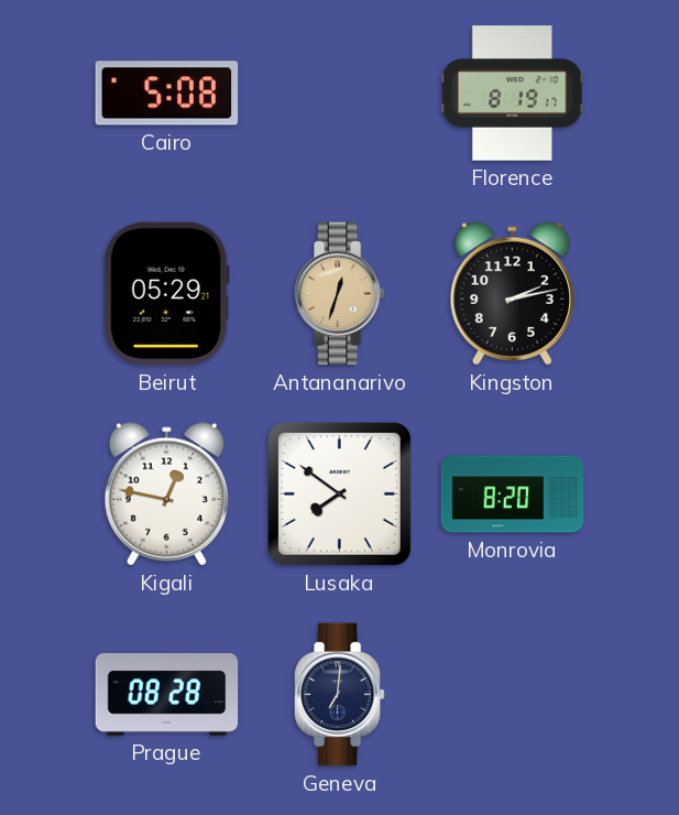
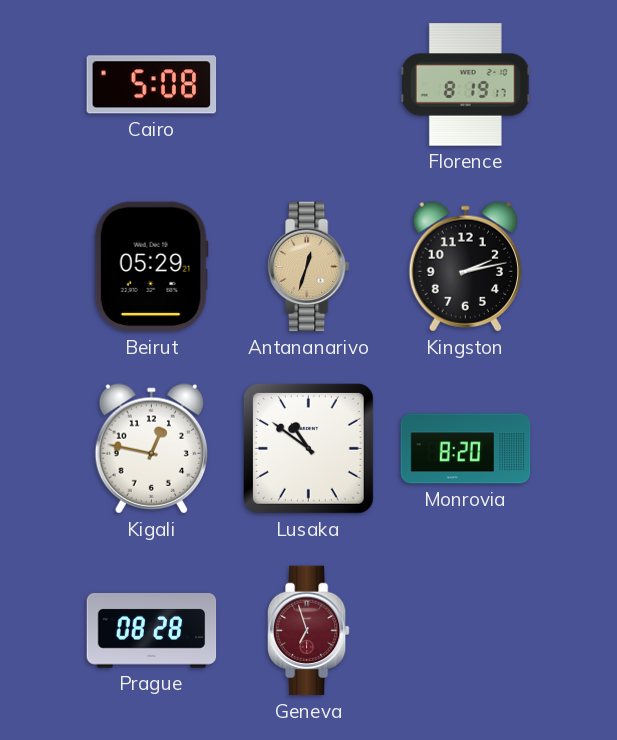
Lusaka: 7:51 -> 10:51 (308, 448)
Geneva: 7:01 -> 6:57 (308, 631)
Geneva dial: navy -> burgundy (308, 631)
